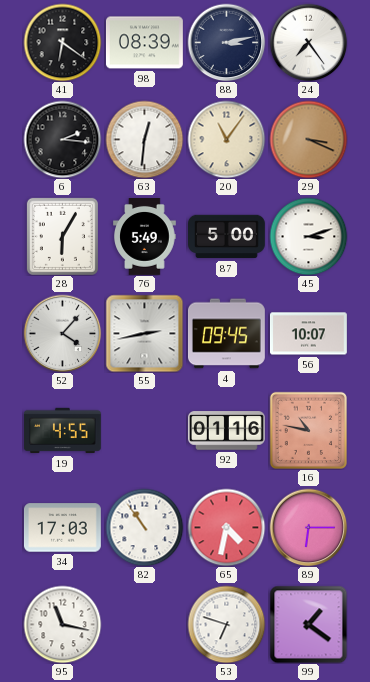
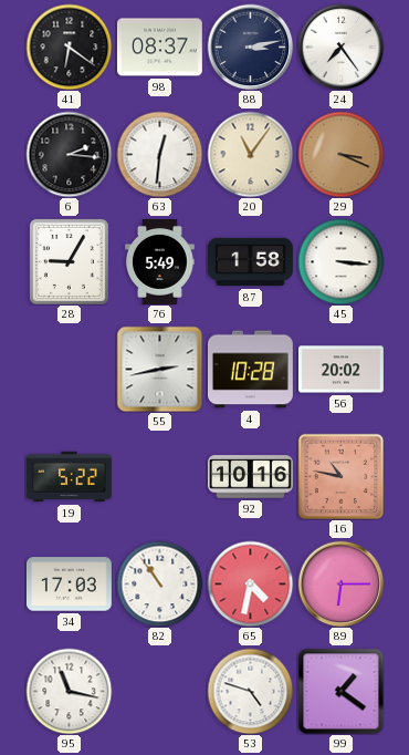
98: 08:39 -> 08:37 (159, 48)
28: 6:05 -> 9:05 (69, 261)
87: 5:00 -> 1:58 (251, 262)
45: 3:12 -> 3:16 (340, 261)
52: 4:07 -> none (62, 333)
4: 09:45 -> 10:28 (251, 370)
56: 10:07 -> 20:02 (342, 370)
19: 4:55 -> 5:22 (70, 477)
92: 01:16 -> 10:16 (250, 477)
53: 6:48 -> 4:48 (250, 691)
